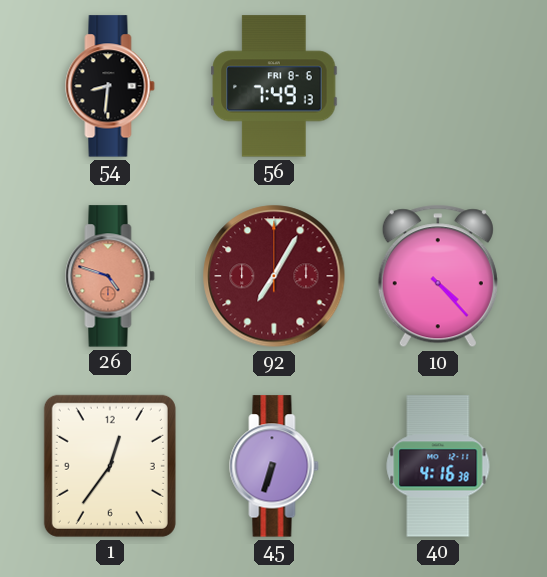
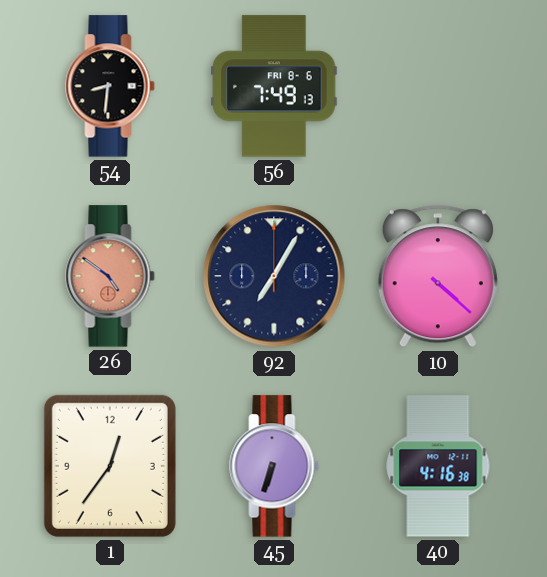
26: 4:48 -> 4:51 (110, 276)
92 dial: burgundy -> navy (274, 276)
10: 4:23 -> 4:22 (438, 276)
